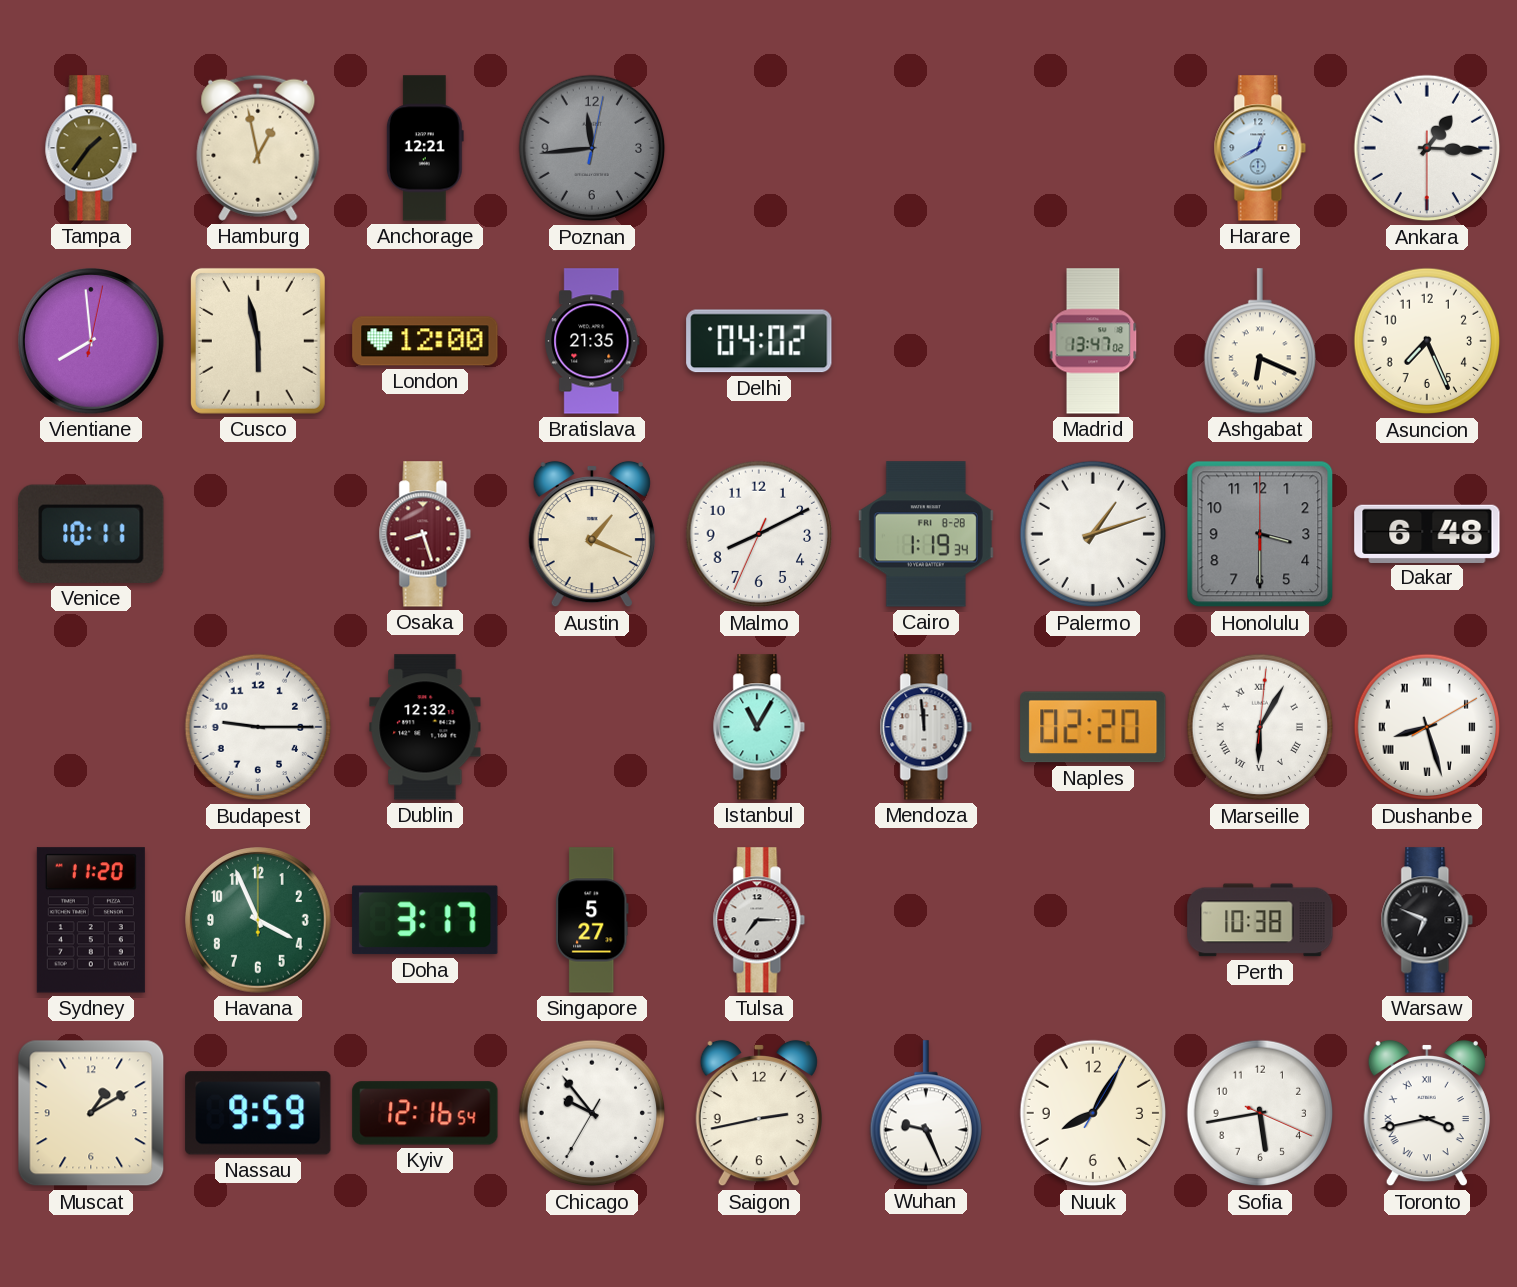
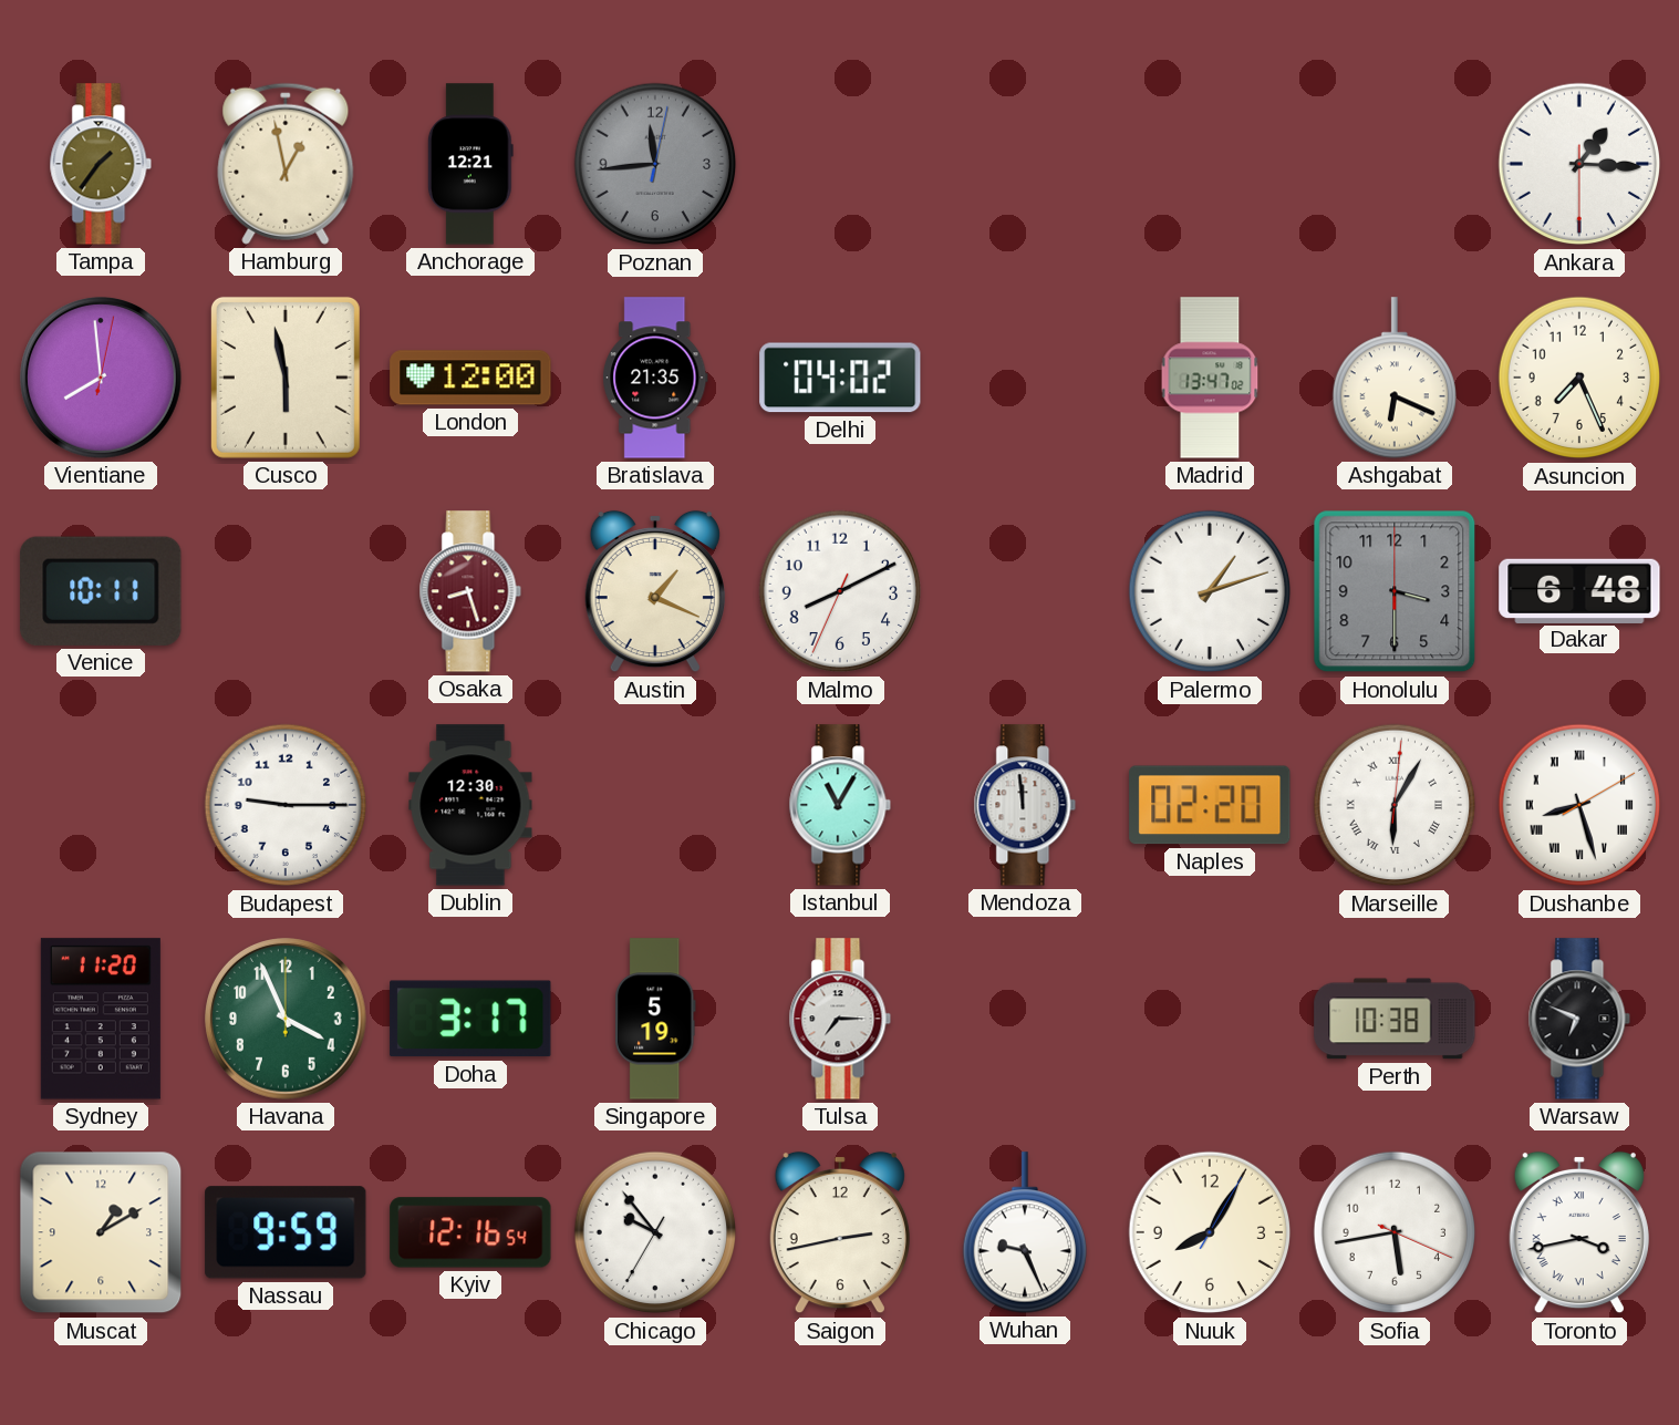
Harare: 12:40 -> none (1260, 148)
Cairo: 1:19 -> none (926, 534)
Dublin: 12:32 -> 12:30 (470, 805)
Singapore: 5:27 -> 5:19 (655, 1019)
